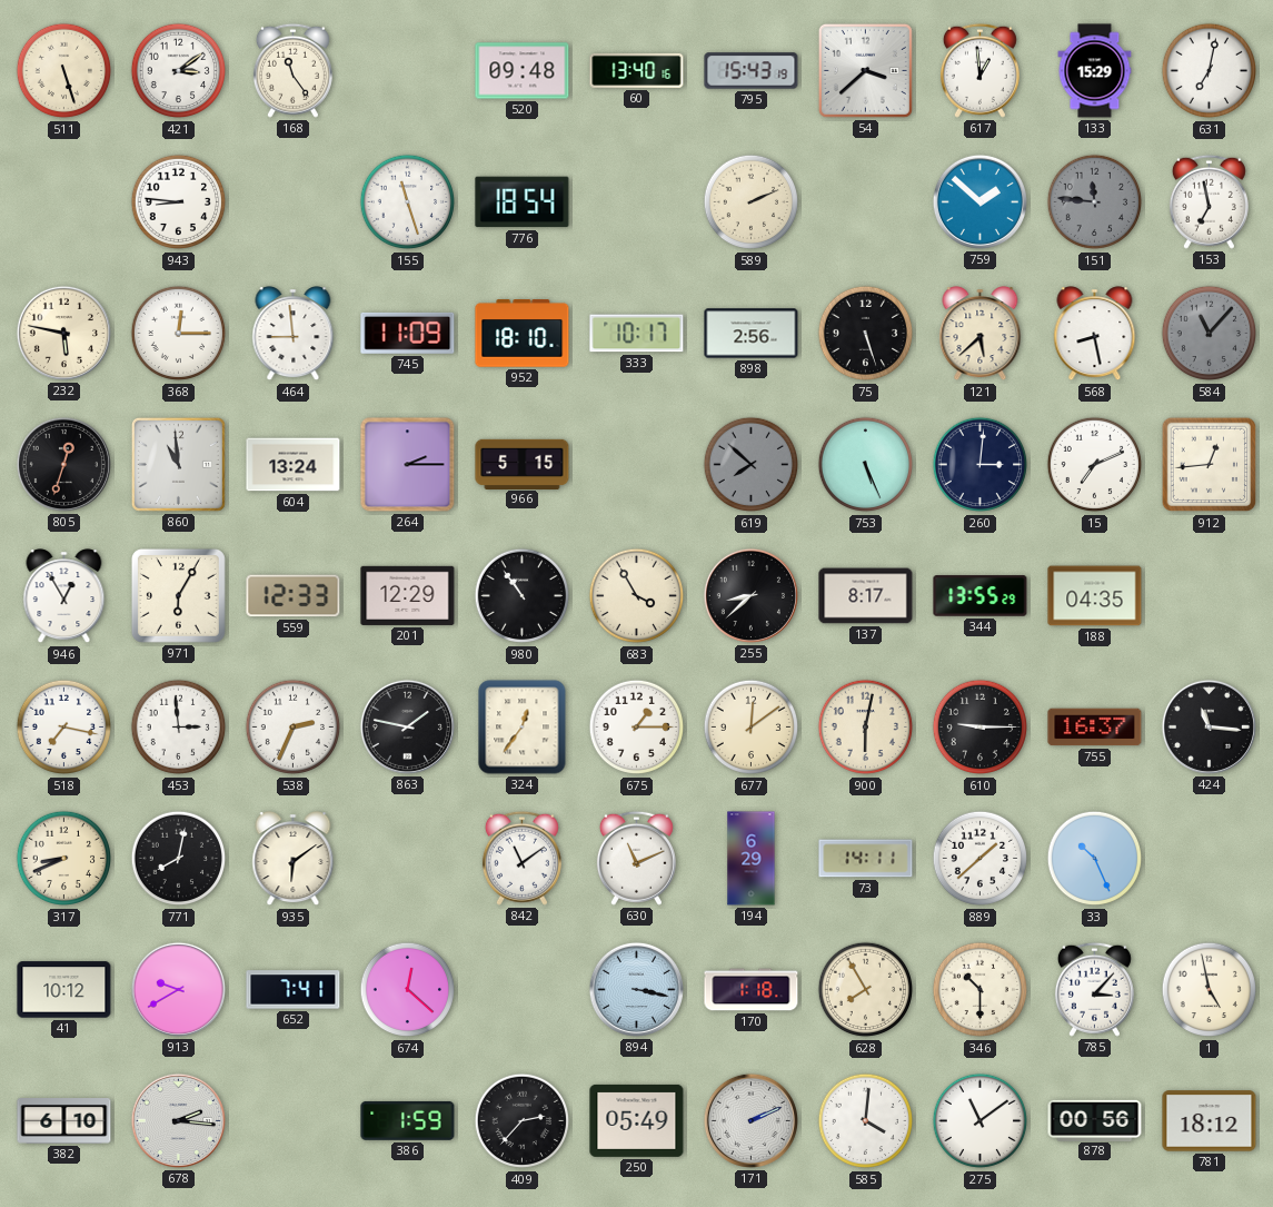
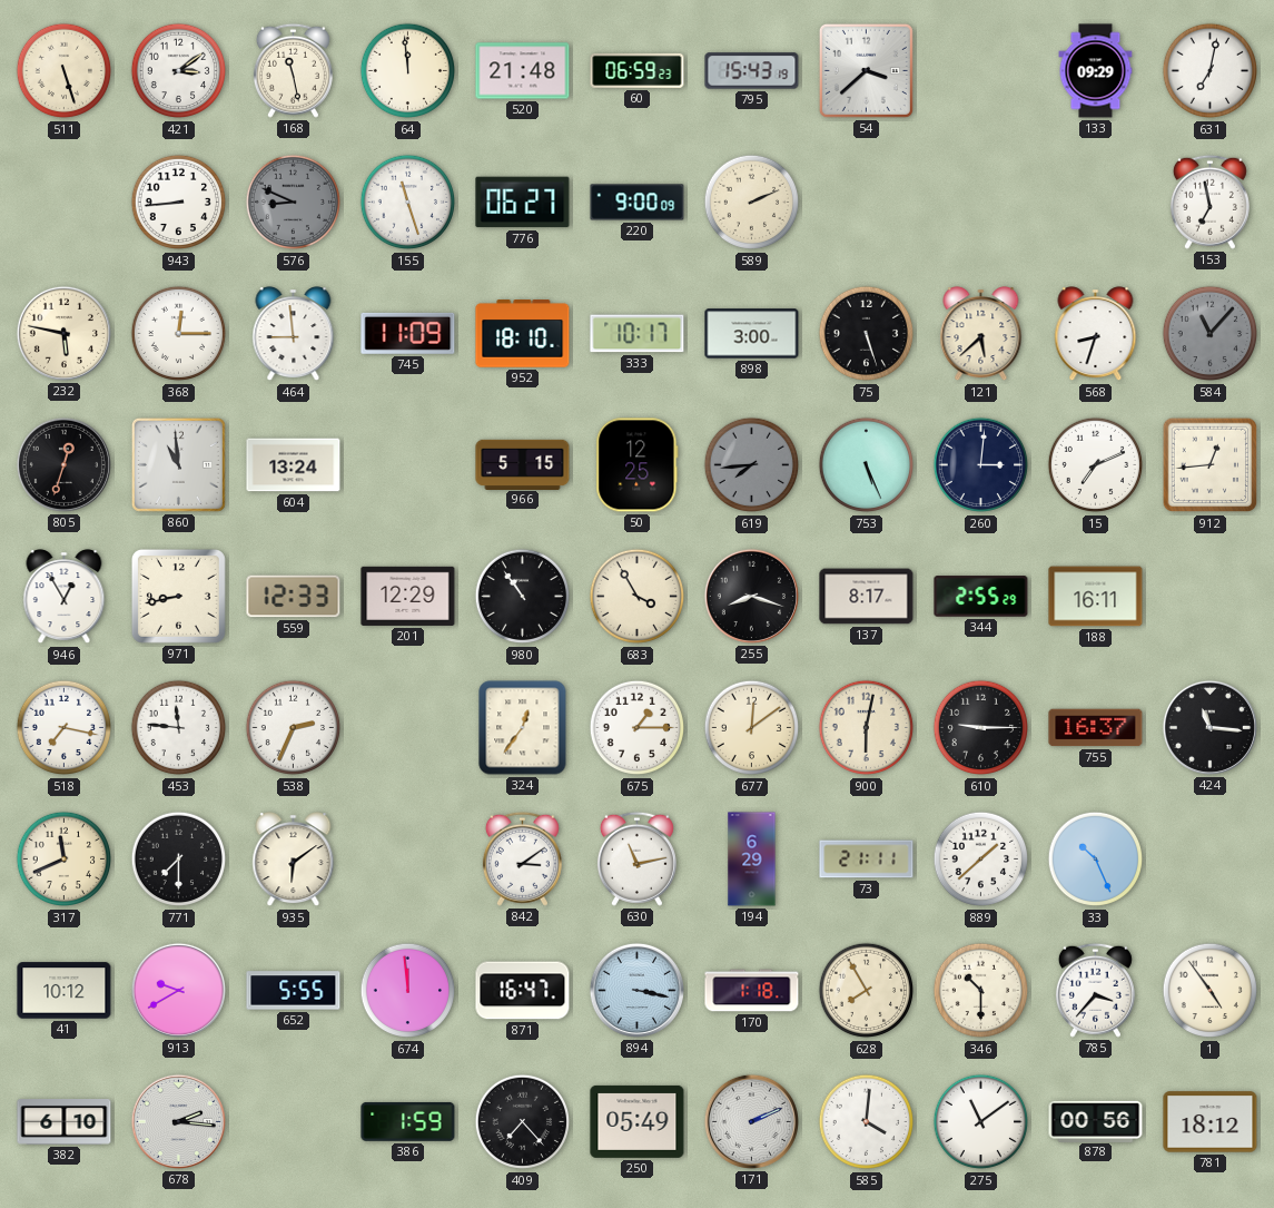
168: 11:24 -> 11:28 (293, 70)
64: none -> 11:59 (408, 71)
520: 09:48 -> 21:48 (523, 71)
60: 13:40 -> 06:59 (638, 70)
617: 12:59 -> none (979, 70)
133: 15:29 -> 09:29 (1096, 71)
943: 8:46 -> 8:44 (179, 203)
576: none -> 8:49 (294, 203)
776: 18:54 -> 06:27 (523, 203)
220: none -> 9:00 (638, 203)
759: 1:52 -> none (979, 201)
151: 11:46 -> none (1095, 202)
898: 2:56 -> 3:00 (752, 334)
568: 8:28 -> 8:33 (1096, 334)
264: 2:15 -> none (408, 465)
50: none -> 12:25 (638, 465)
619: 7:52 -> 7:44 (752, 465)
971: 6:05 -> 8:43 (178, 596)
255: 8:38 -> 8:18 (751, 596)
344: 13:55 -> 2:55 (981, 597)
188: 04:35 -> 16:11 (1096, 597)
453: 2:59 -> 11:46 (179, 728)
863: 1:47 -> none (407, 726)
317: 8:41 -> 11:41 (65, 860)
771: 8:02 -> 7:30 (179, 860)
842: 11:09 -> 3:09 (522, 858)
630: 11:11 -> 11:13 (636, 858)
73: 14:11 -> 21:11 (867, 860)
652: 7:41 -> 5:55 (294, 991)
674: 12:22 -> 11:59 (408, 991)
871: none -> 16:47 (523, 991)
785: 3:07 -> 3:37 (1095, 990)
1: 4:58 -> 4:54 (1211, 991)
409: 2:37 -> 7:23 (523, 1122)
